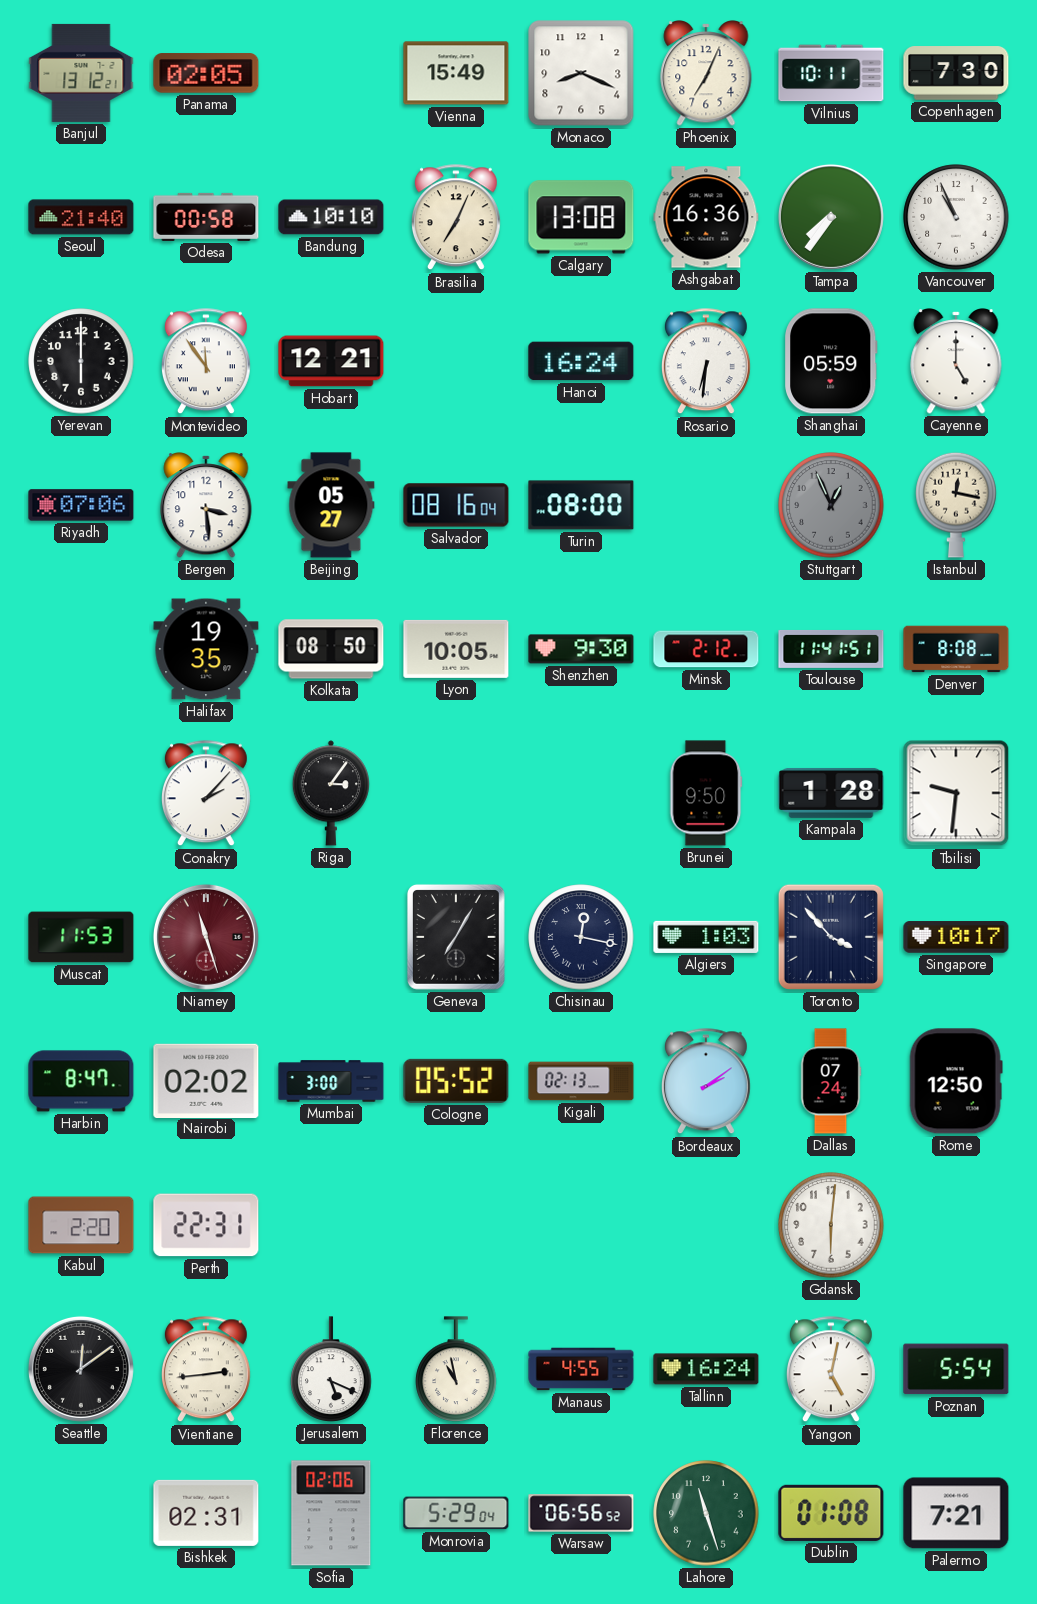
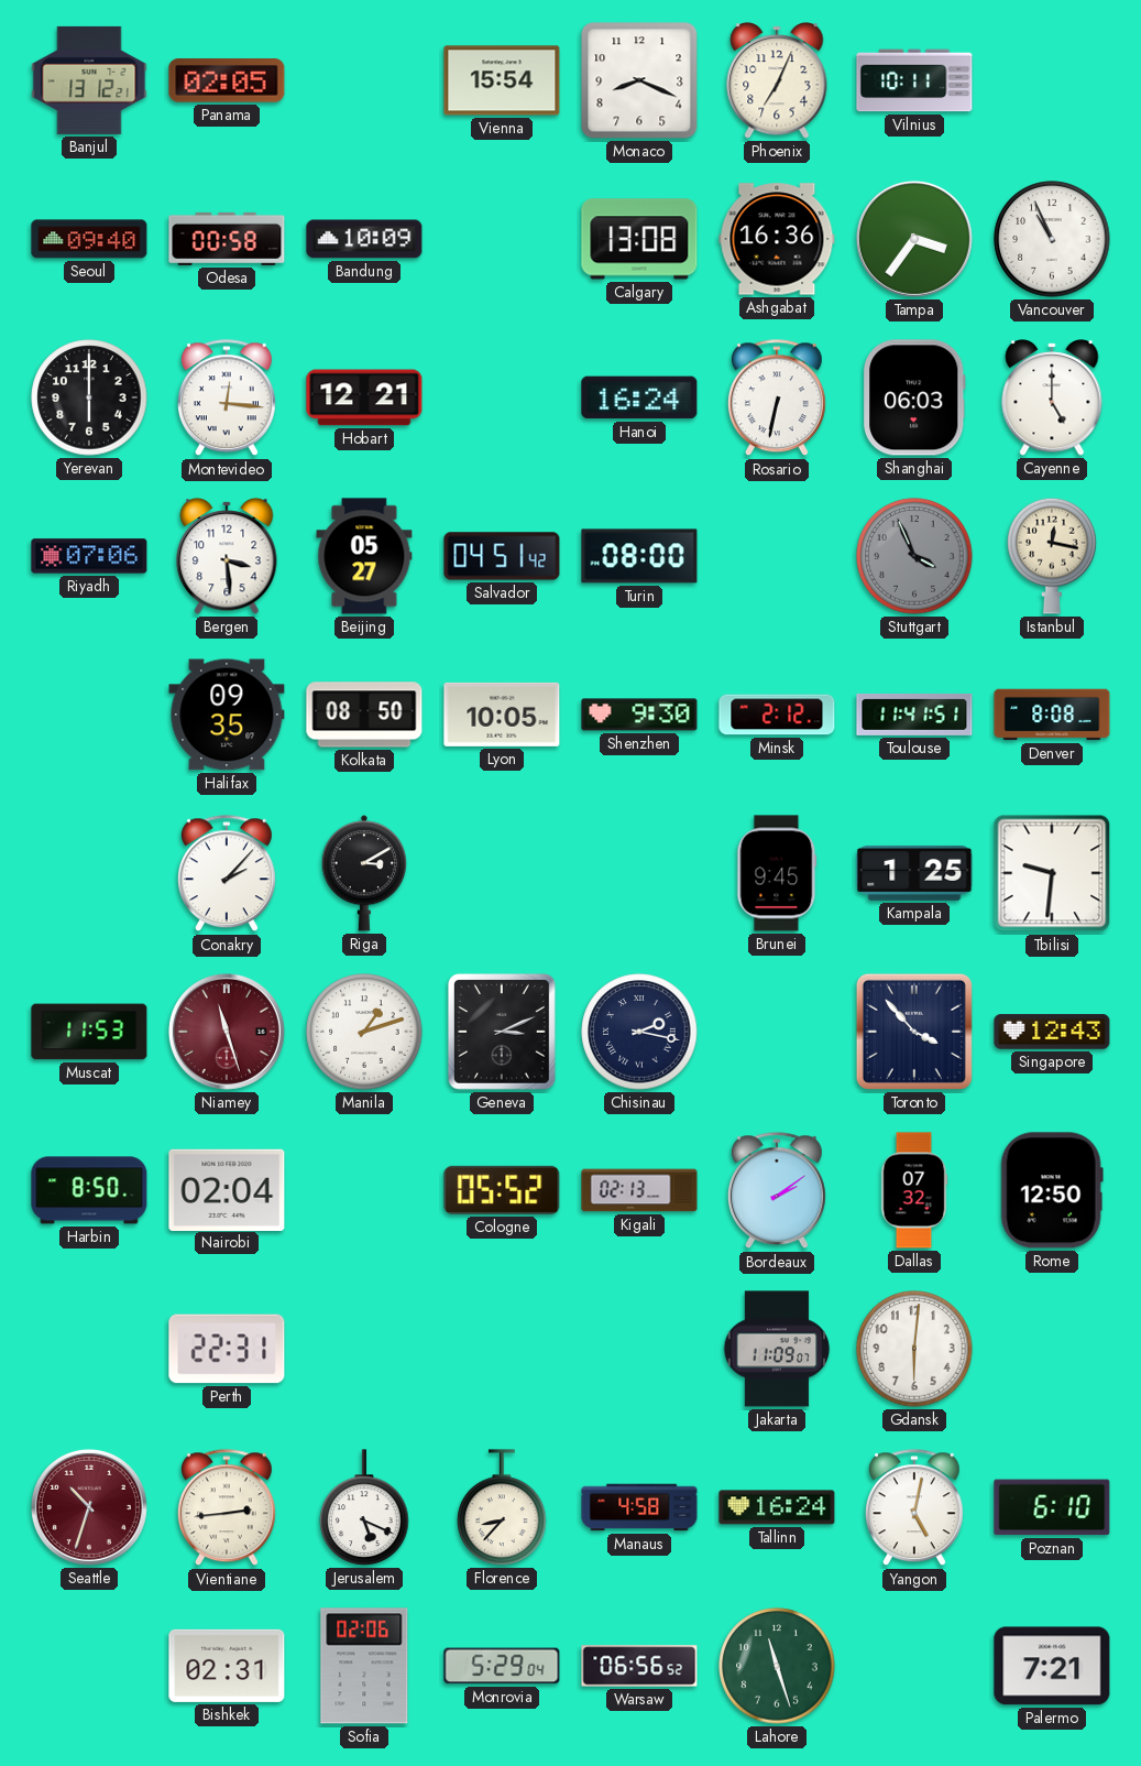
Vienna: 15:49 -> 15:54 (502, 80)
Copenhagen: 7:30 -> none (956, 73)
Seoul: 21:40 -> 09:40 (89, 239)
Bandung: 10:10 -> 10:09 (364, 239)
Brasilia: 7:04 -> none (456, 218)
Tampa: 7:36 -> 3:36 (914, 239)
Montevideo: 11:54 -> 12:16 (227, 399)
Rosario: 6:31 -> 6:32 (777, 399)
Shanghai: 05:59 -> 06:03 (914, 397)
Salvador: 08:16 -> 04:51 (502, 556)
Stuttgart: 12:56 -> 3:56 (914, 556)
Halifax: 19:35 -> 09:35 (227, 715)
Riga: 3:06 -> 3:10 (363, 873)
Brunei: 9:50 -> 9:45 (777, 873)
Kampala: 1:28 -> 1:25 (914, 873)
Manila: none -> 1:12 (364, 1032)
Geneva: 7:05 -> 3:11 (502, 1032)
Chisinau: 12:17 -> 2:17 (639, 1032)
Algiers: 1:03 -> none (706, 937)
Singapore: 10:17 -> 12:43 (1052, 1032)
Harbin: 8:47 -> 8:50 (89, 1190)
Nairobi: 02:02 -> 02:04 (227, 1189)
Mumbai: 3:00 -> none (331, 1081)
Dallas: 07:24 -> 07:32 (914, 1190)
Kabul: 2:20 -> none (81, 1225)
Jakarta: none -> 11:09 (777, 1349)
Seattle: 12:09 -> 10:33 (89, 1507)
Seattle dial: black -> burgundy (89, 1507)
Florence: 10:58 -> 8:37 (502, 1507)
Manaus: 4:55 -> 4:58 (639, 1507)
Poznan: 5:54 -> 6:10 (1052, 1507)
Dublin: 01:08 -> none (831, 1513)
